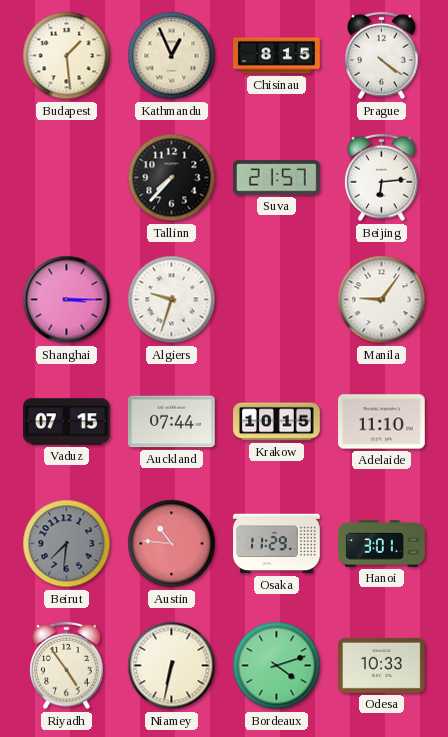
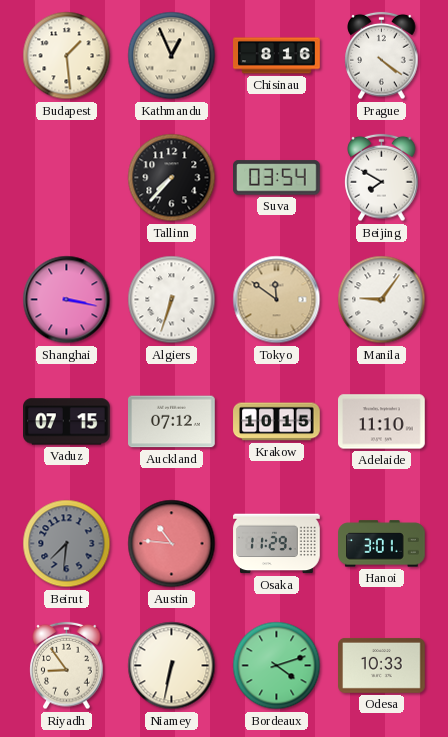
Chisinau: 8:15 -> 8:16 (277, 56)
Suva: 21:57 -> 03:54 (277, 178)
Beijing: 6:14 -> 7:50 (382, 178)
Shanghai: 3:15 -> 3:17 (67, 300)
Algiers: 9:33 -> 6:33 (172, 300)
Tokyo: none -> 11:51 (277, 300)
Auckland: 07:44 -> 07:12 (172, 422)
Riyadh: 4:54 -> 8:54 (67, 666)
